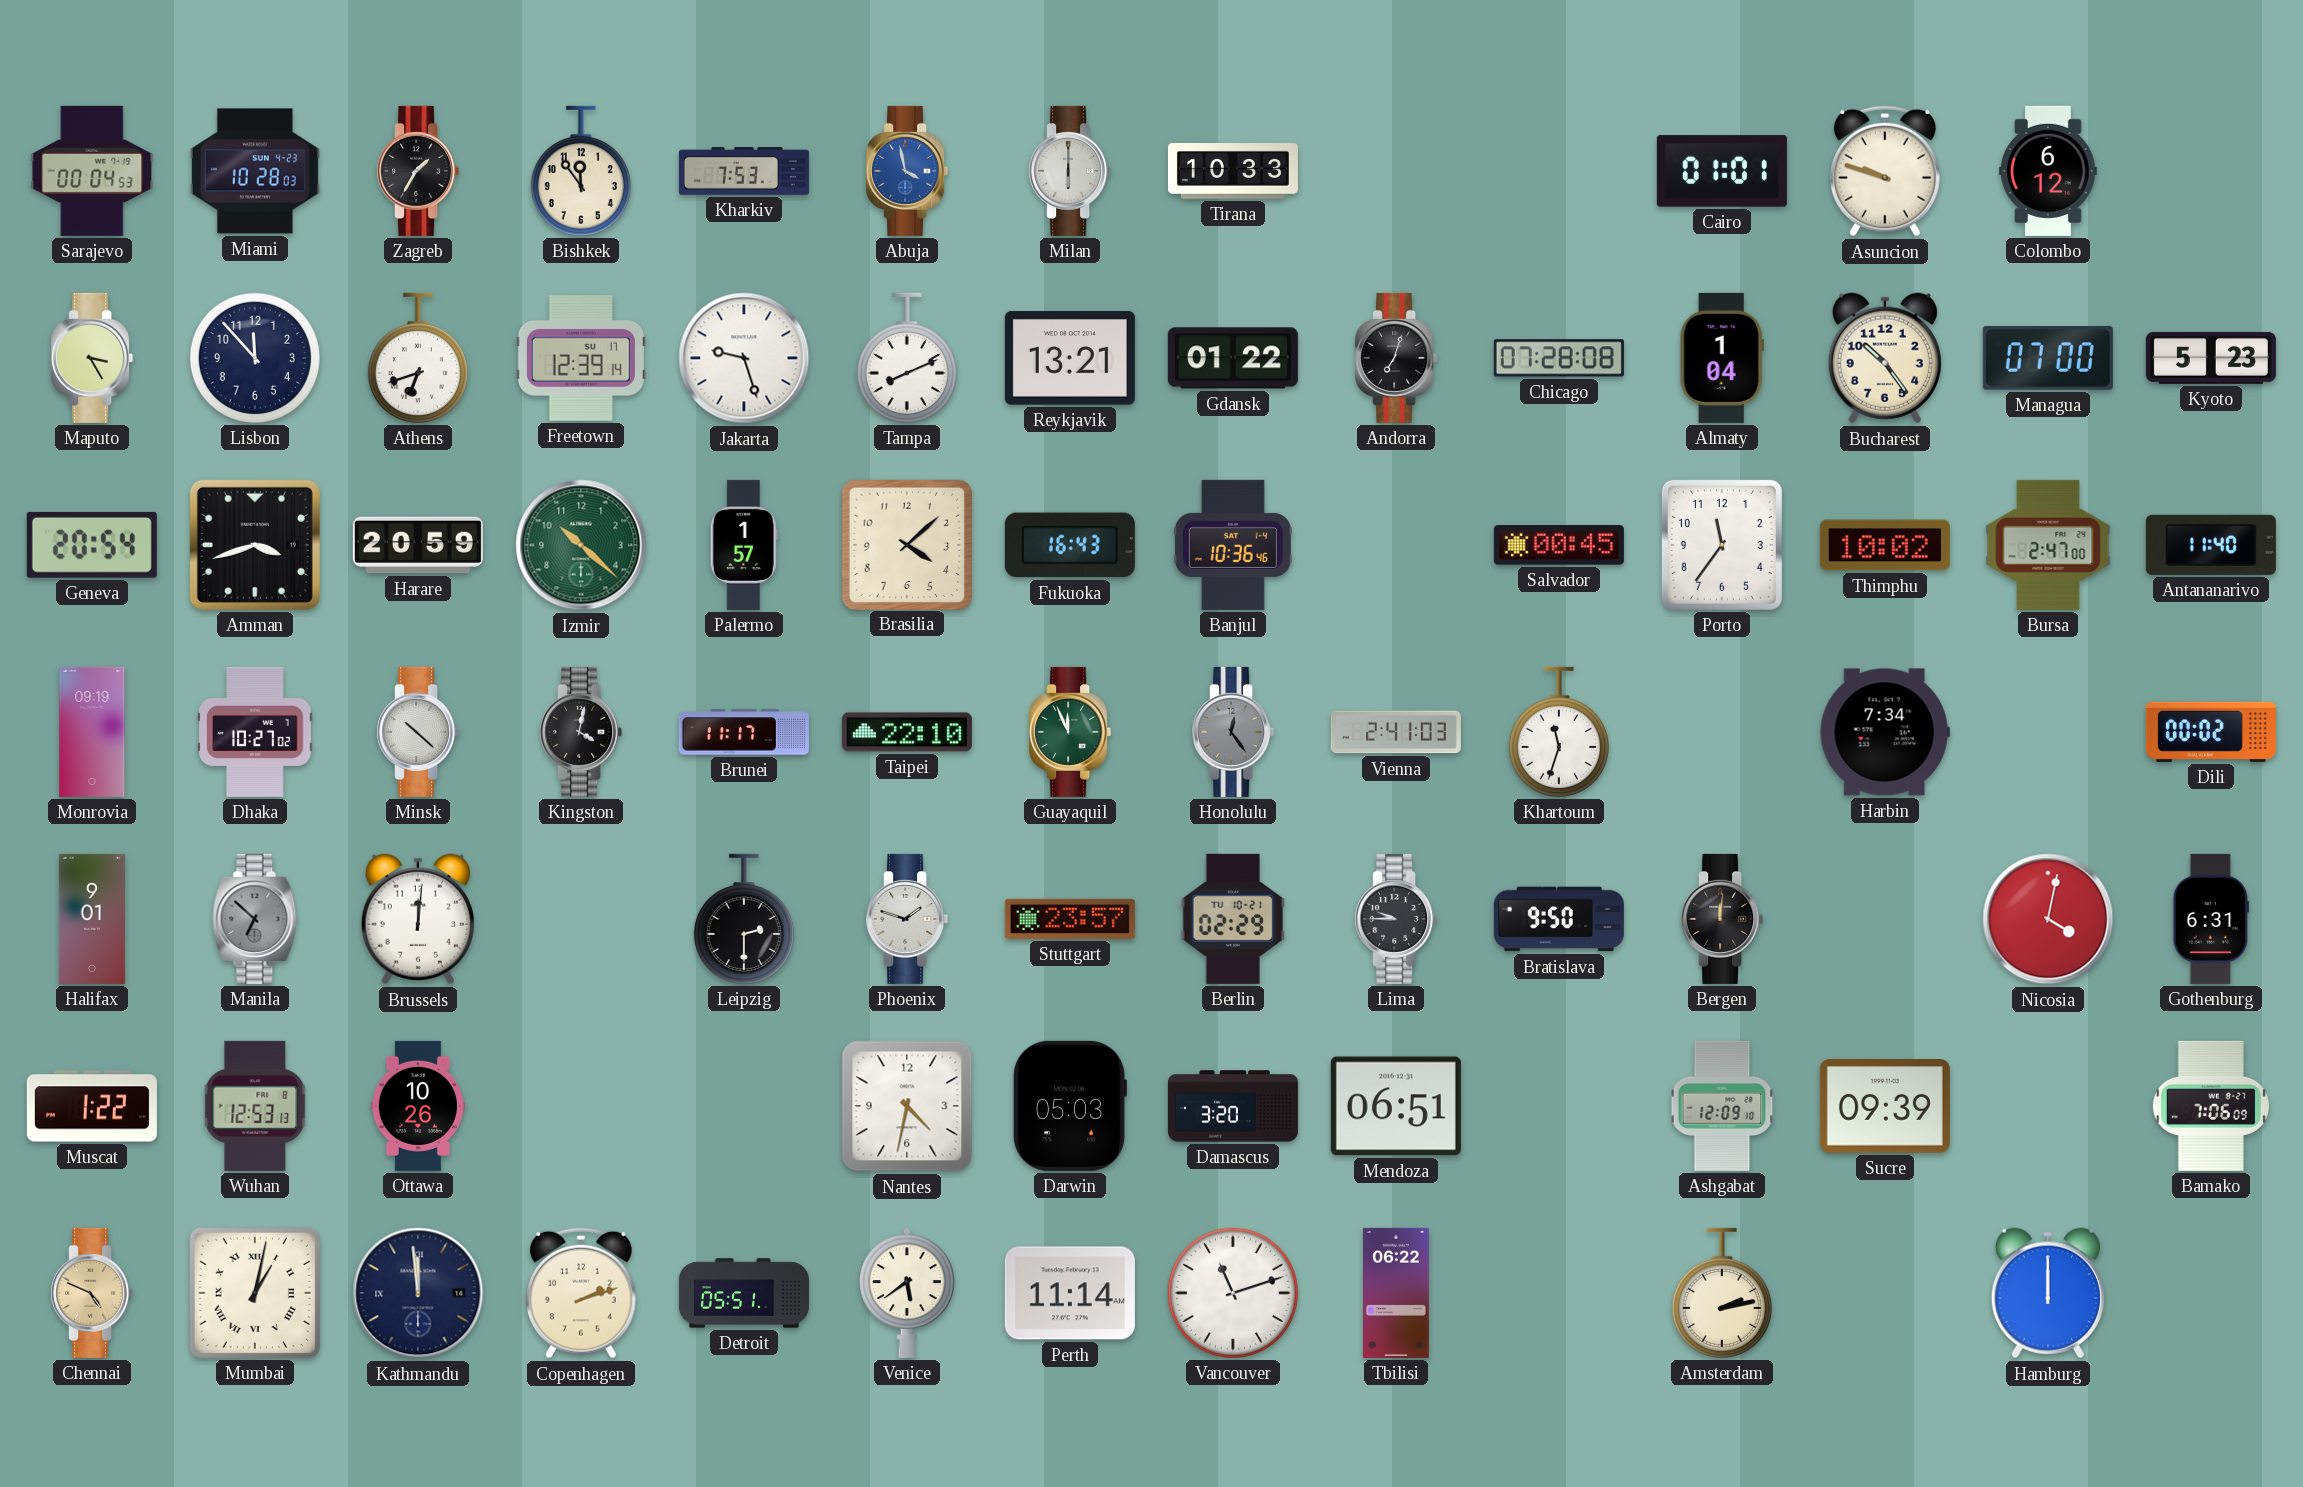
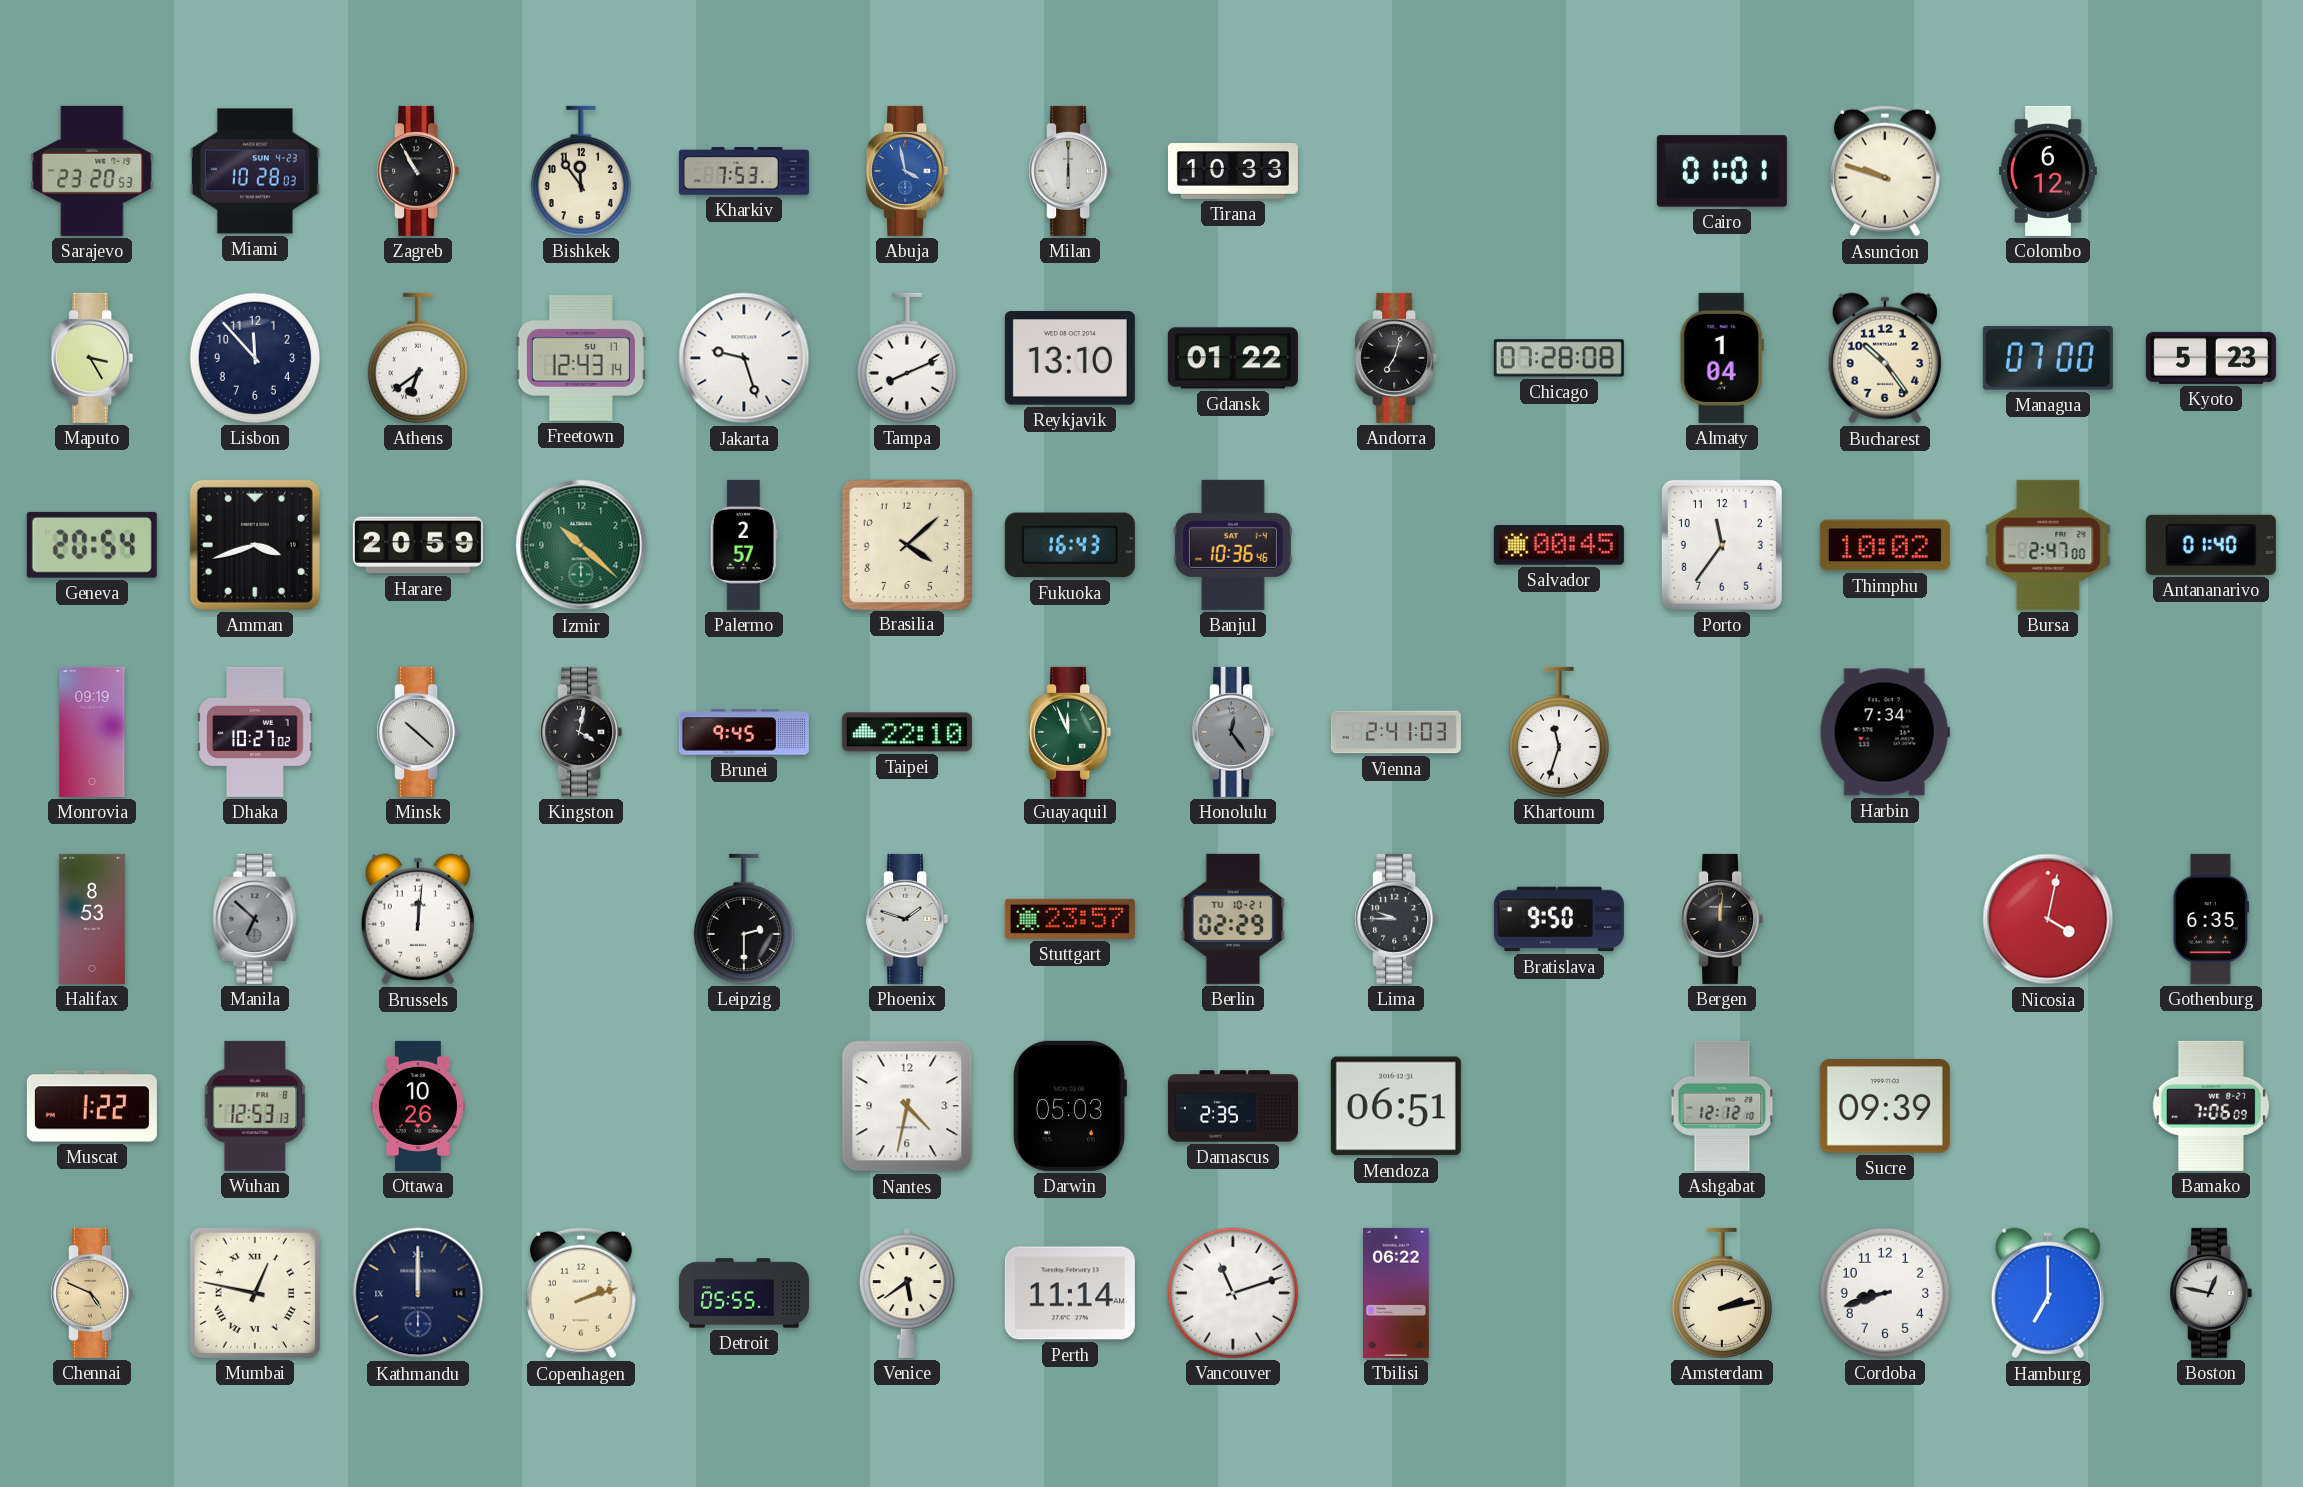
Sarajevo: 00:04 -> 23:20 (92, 171)
Zagreb: 1:35 -> 10:55 (418, 171)
Athens: 6:42 -> 6:39 (418, 358)
Freetown: 12:39 -> 12:43 (581, 358)
Reykjavik: 13:21 -> 13:10 (1070, 358)
Palermo: 1:57 -> 2:57 (744, 545)
Antananarivo: 11:40 -> 01:40 (2211, 545)
Brunei: 11:17 -> 9:45 (744, 732)
Dili: 00:02 -> none (2211, 732)
Halifax: 9:01 -> 8:53 (92, 919)
Gothenburg: 6:31 -> 6:35 (2211, 919)
Damascus: 3:20 -> 2:35 (1233, 1106)
Ashgabat: 12:09 -> 12:12 (1722, 1106)
Mumbai: 1:02 -> 12:47 (255, 1293)
Kathmandu: 11:59 -> 12:00 (418, 1293)
Detroit: 05:51 -> 05:55 (744, 1293)
Cordoba: none -> 8:42 (1885, 1293)
Hamburg: 12:00 -> 7:00 (2048, 1293)
Boston: none -> 12:47 (2211, 1293)
